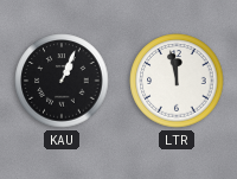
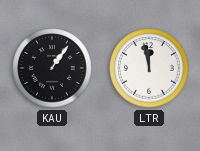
KAU: 1:04 -> 1:06 (52, 68)
